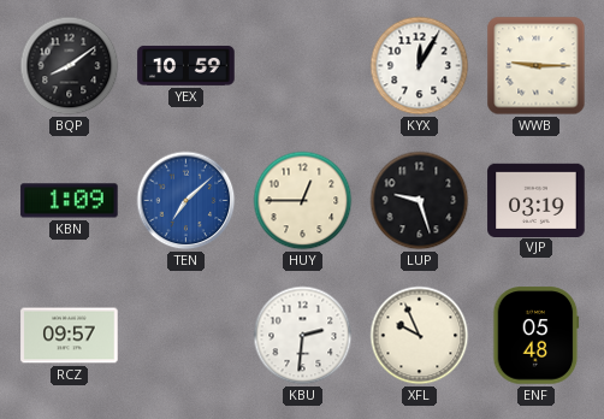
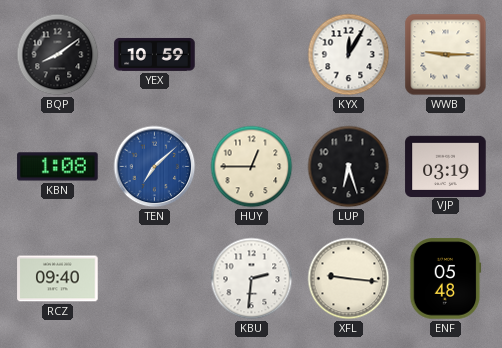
KBN: 1:09 -> 1:08 (58, 167)
LUP: 9:27 -> 6:27 (349, 167)
RCZ: 09:57 -> 09:40 (58, 279)
XFL: 9:56 -> 9:16 (349, 279)
